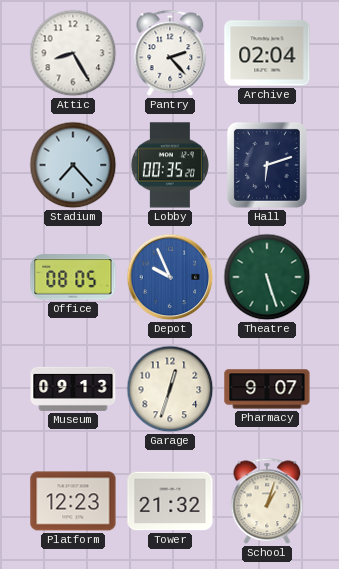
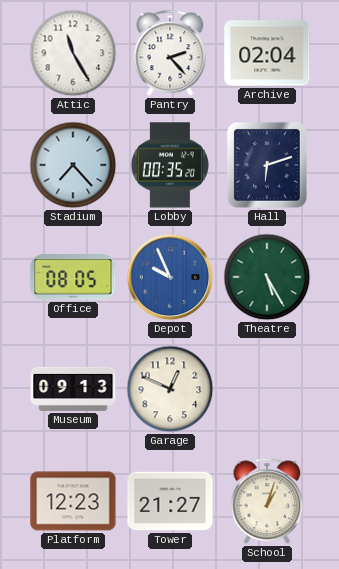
Attic: 8:25 -> 11:25 (73, 53)
Theatre: 5:27 -> 5:25 (267, 277)
Garage: 12:33 -> 12:49 (170, 389)
Pharmacy: 9:07 -> none (267, 389)
Tower: 21:32 -> 21:27 (170, 501)
